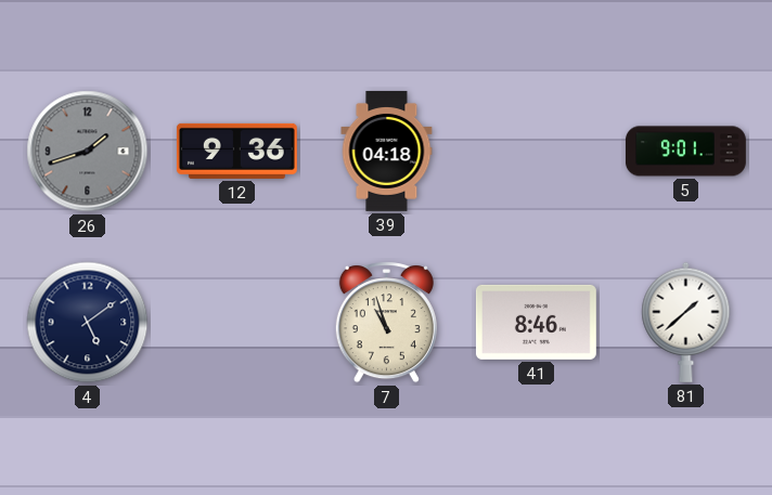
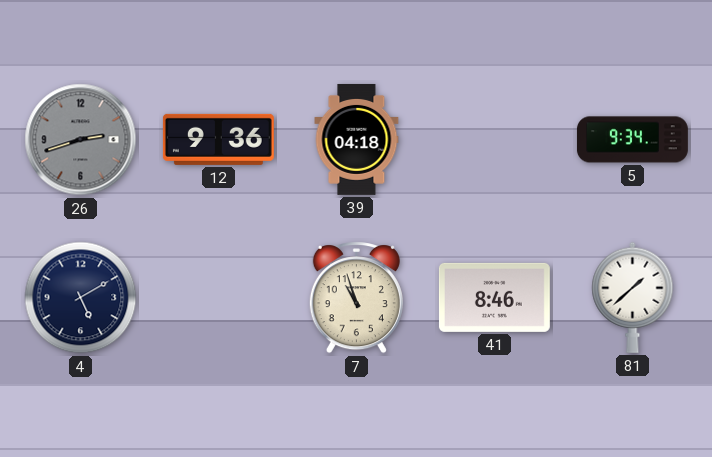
26: 1:42 -> 2:42 (81, 140)
5: 9:01 -> 9:34 (632, 140)
4: 5:09 -> 5:10 (81, 298)
